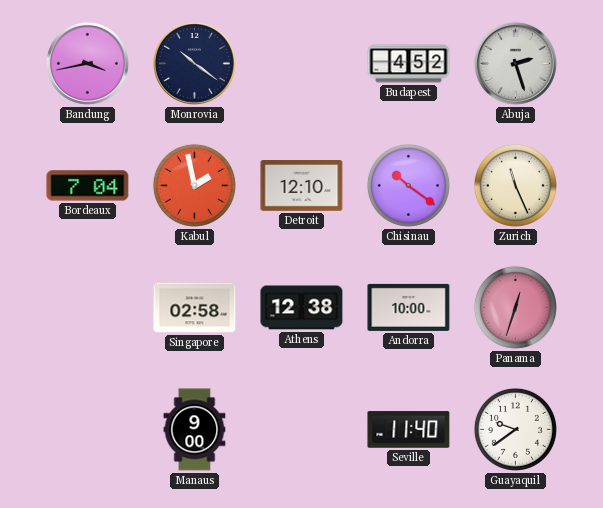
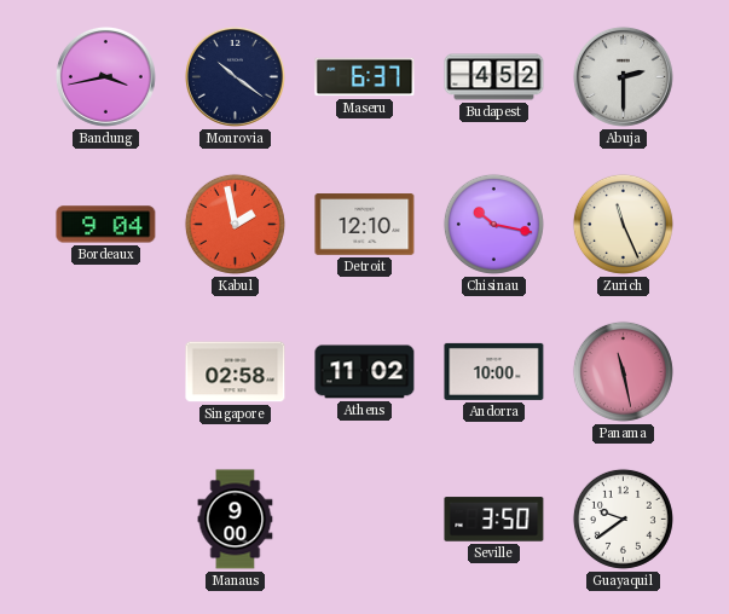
Maseru: none -> 6:37 (365, 77)
Abuja: 2:27 -> 2:30 (623, 76)
Bordeaux: 7:04 -> 9:04 (106, 225)
Chisinau: 10:21 -> 10:17 (493, 224)
Athens: 12:38 -> 11:02 (365, 372)
Panama: 12:33 -> 11:28 (623, 371)
Seville: 11:40 -> 3:50 (494, 520)
